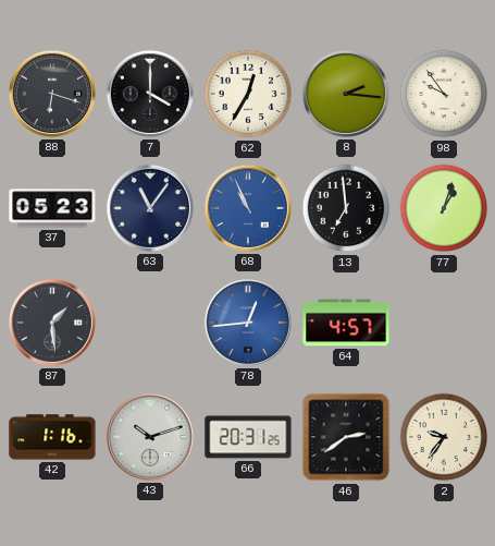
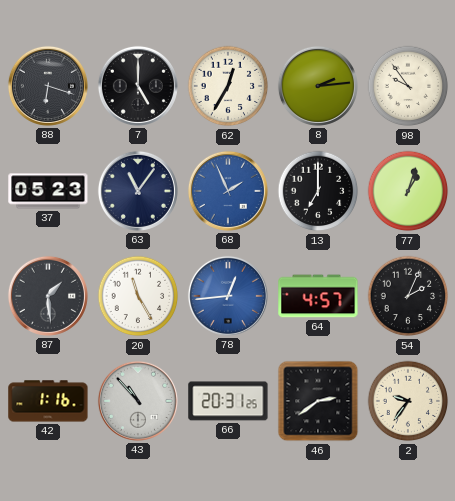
7: 4:00 -> 5:00 (138, 86)
8: 2:16 -> 2:14 (318, 86)
68: 10:56 -> 1:56 (228, 191)
13: 6:59 -> 7:00 (318, 191)
20: none -> 11:25 (138, 296)
54: none -> 2:04 (408, 296)
43: 10:12 -> 10:53 (138, 401)
